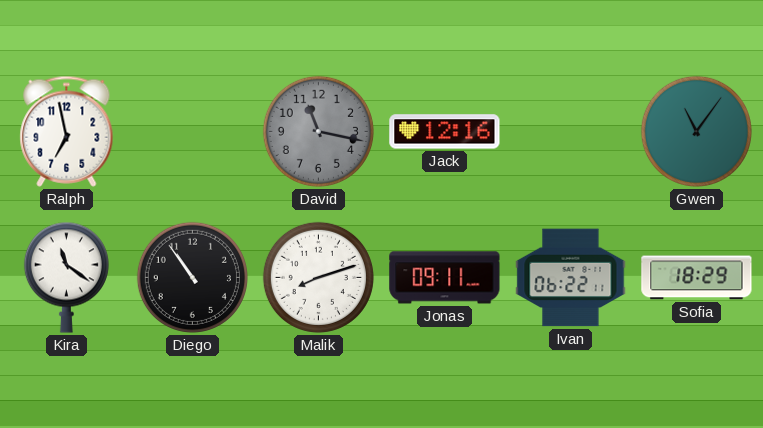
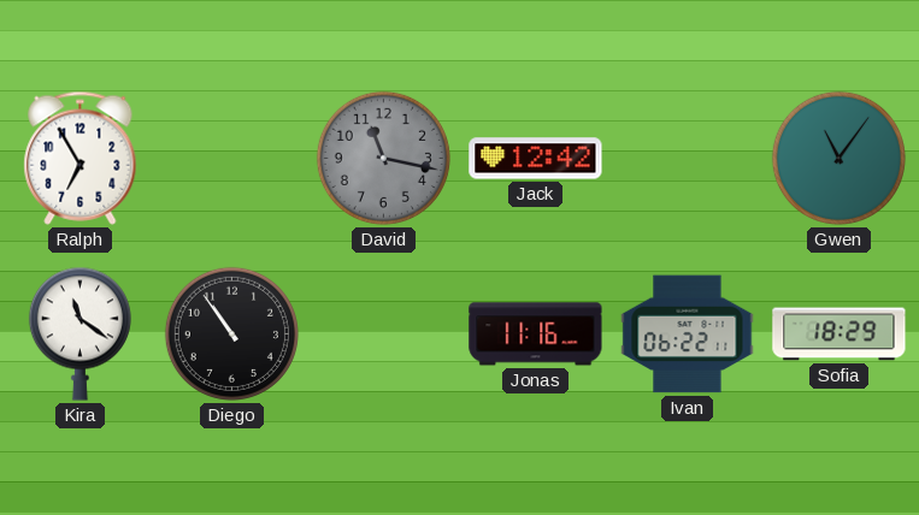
Ralph: 6:58 -> 6:55 (81, 158)
Jack: 12:16 -> 12:42 (536, 159)
Malik: 8:12 -> none (318, 277)
Jonas: 09:11 -> 11:16 (536, 335)
